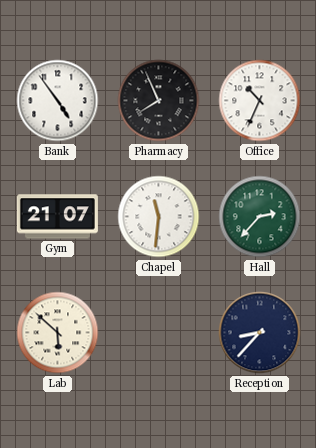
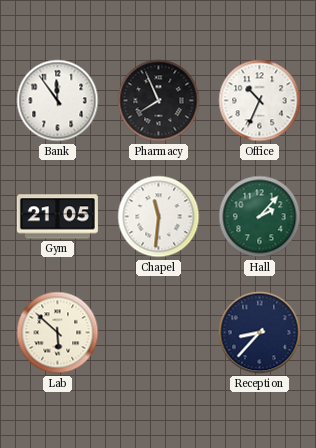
Bank: 4:54 -> 11:54 (58, 101)
Gym: 21:07 -> 21:05 (57, 217)
Hall: 2:37 -> 2:07 (260, 217)
